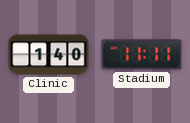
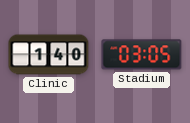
Stadium: 11:11 -> 03:05 (142, 55)
